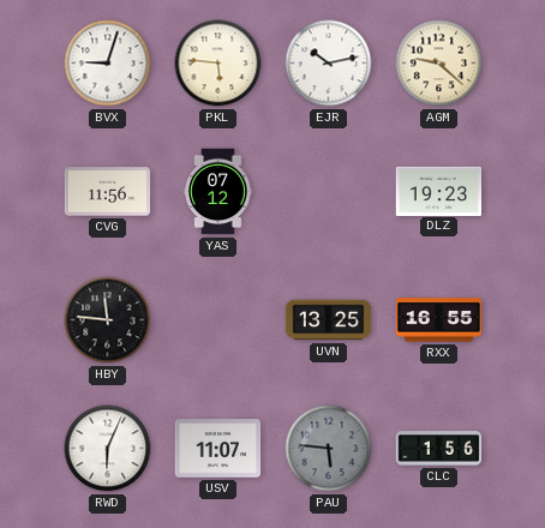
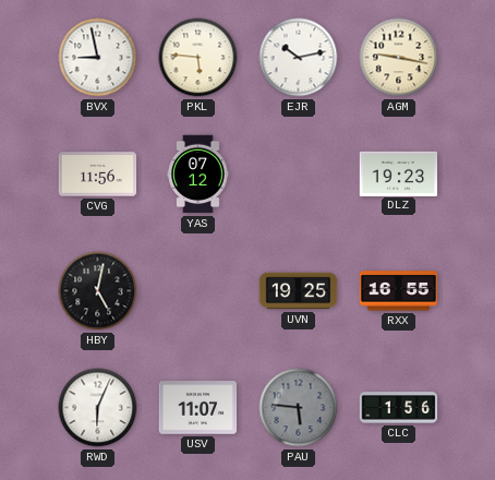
BVX: 9:03 -> 8:58 (98, 58)
AGM: 9:22 -> 9:17 (399, 58)
HBY: 11:46 -> 5:02 (98, 291)
UVN: 13:25 -> 19:25 (299, 291)
